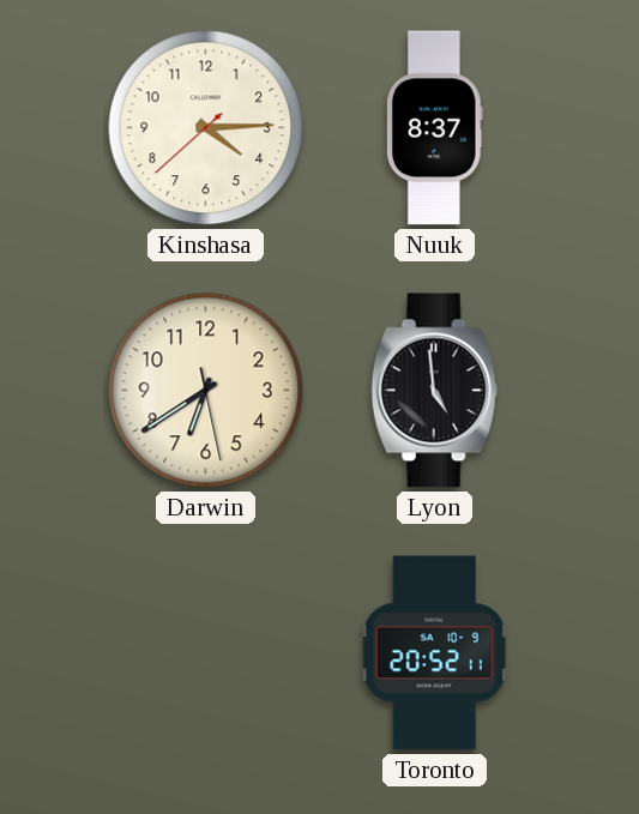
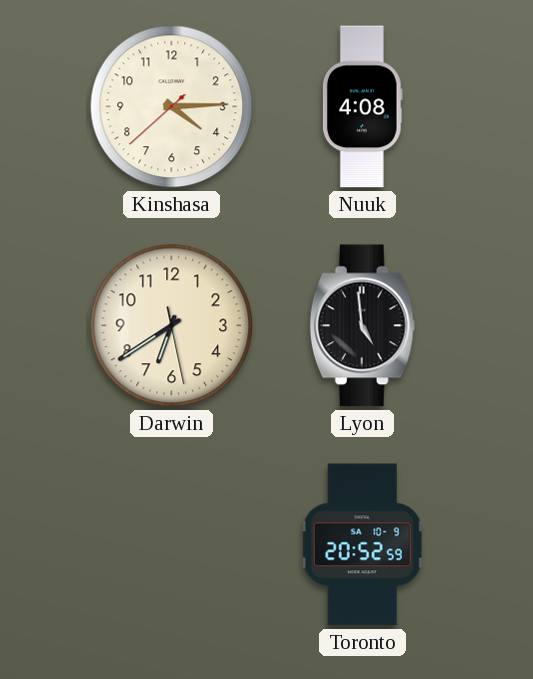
Nuuk: 8:37 -> 4:08 (362, 107)
Toronto: 20:52:11 -> 20:52:59 (362, 545)
